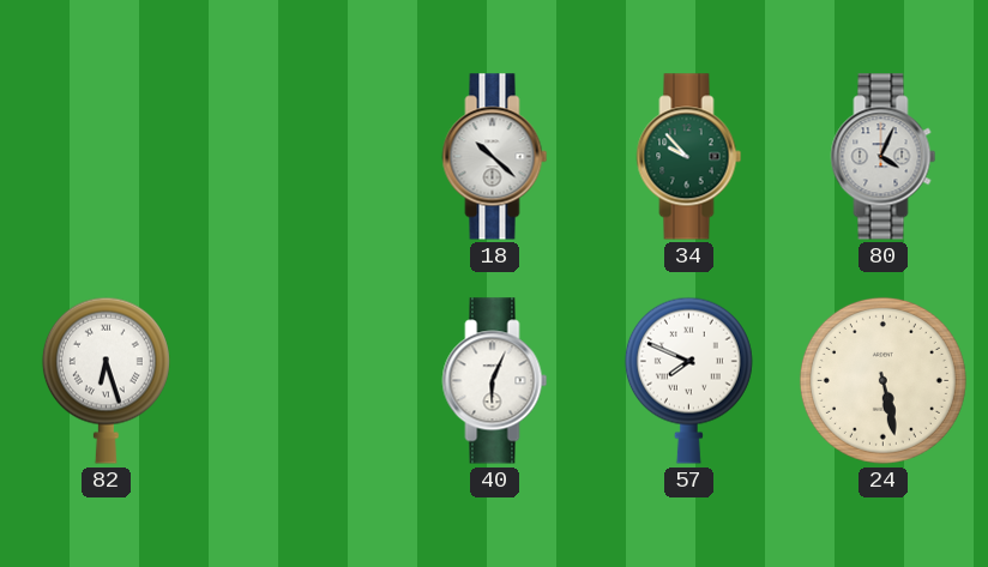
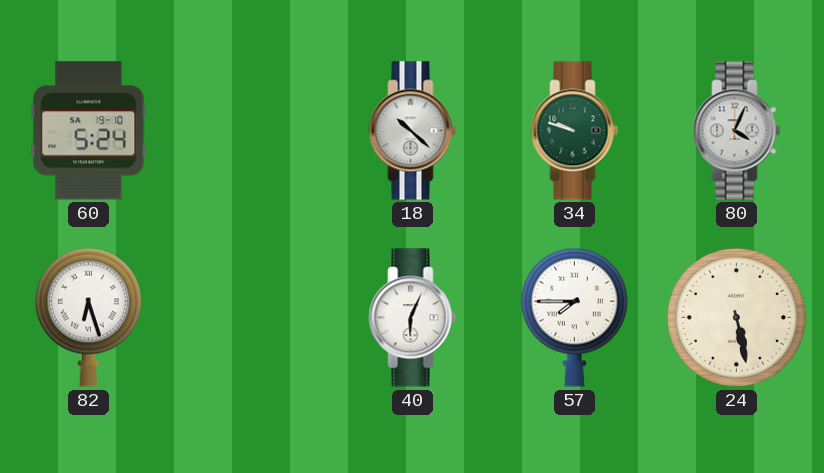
60: none -> 5:24 (89, 131)
34: 9:53 -> 9:48 (575, 131)
57: 7:49 -> 7:45 (574, 317)
